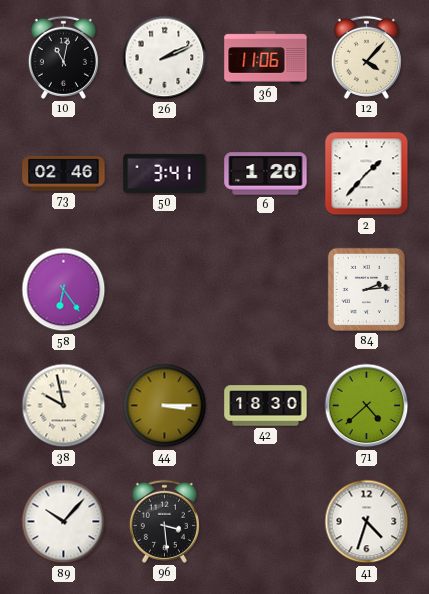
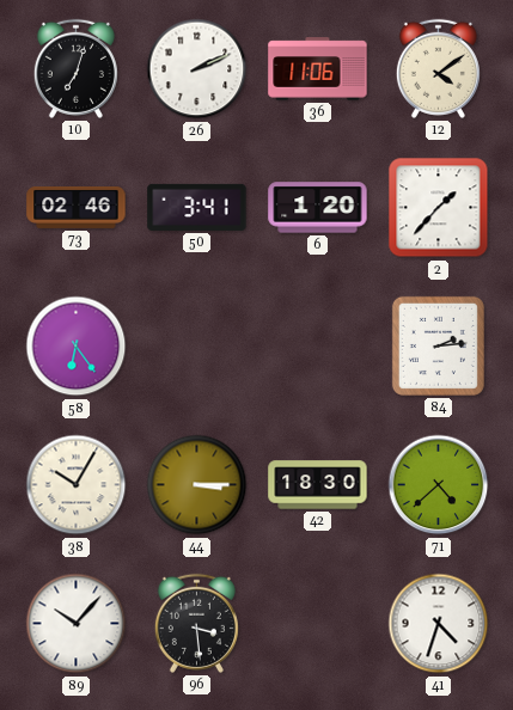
10: 11:02 -> 7:03 (75, 68)
12: 4:07 -> 4:09 (438, 68)
38: 9:58 -> 10:05 (77, 485)
